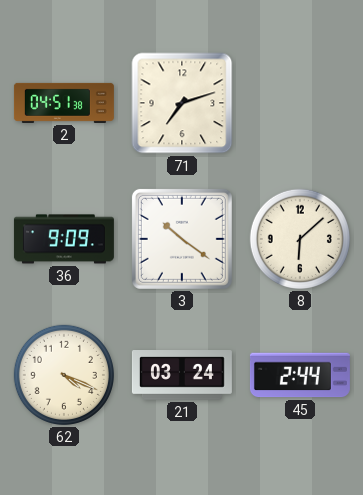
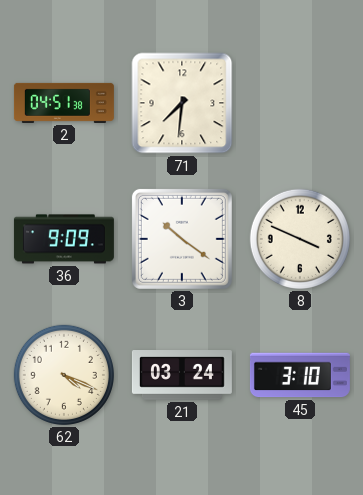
71: 7:12 -> 7:31 (182, 103)
8: 6:08 -> 3:49 (300, 239)
45: 2:44 -> 3:10 (300, 375)
